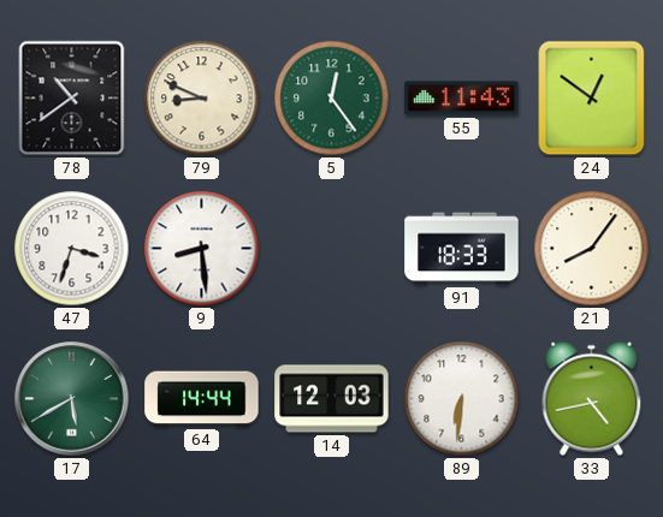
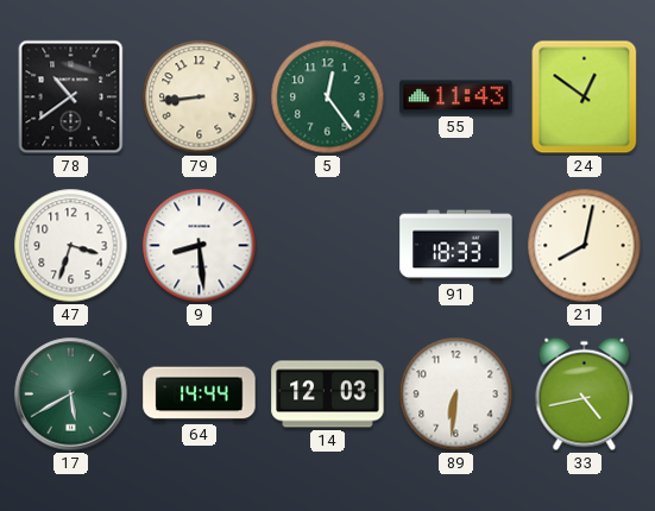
79: 8:49 -> 8:44 (200, 97)
21: 8:06 -> 8:02 (585, 246)
